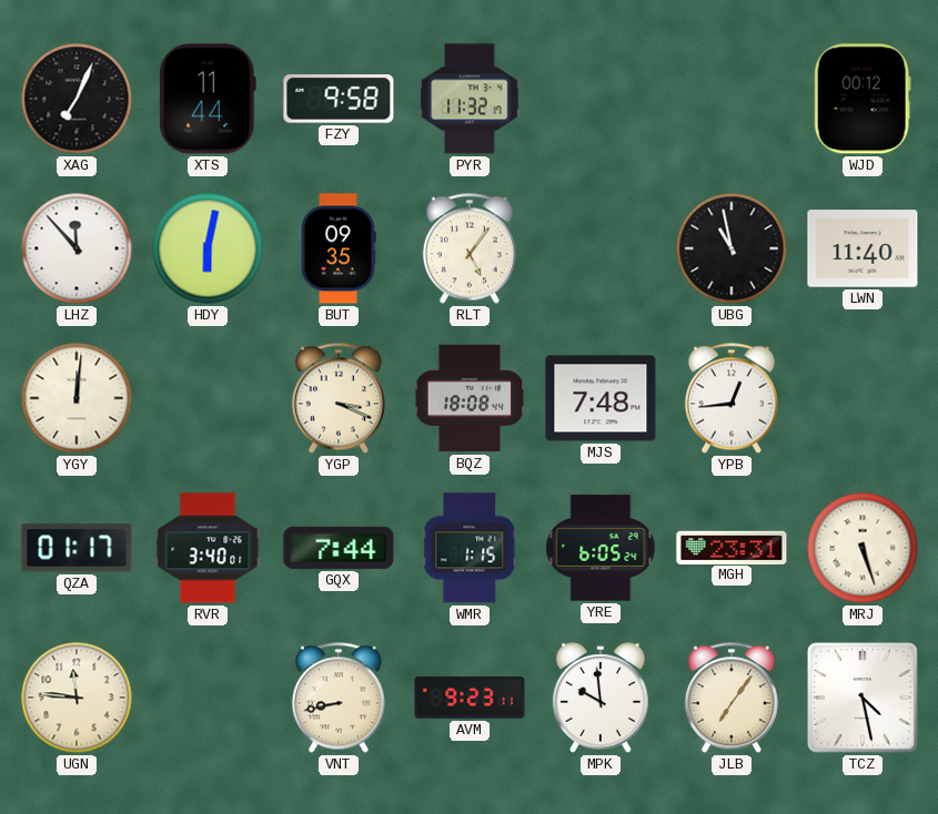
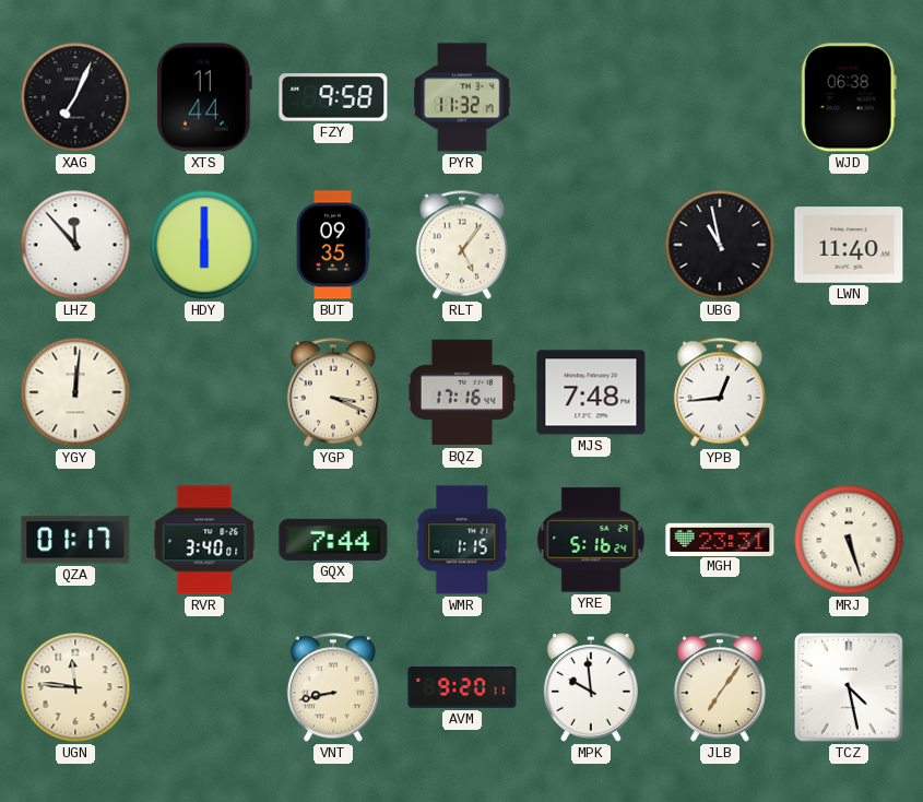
WJD: 00:12 -> 06:38 (849, 97)
HDY: 6:02 -> 6:00 (204, 245)
BQZ: 18:08 -> 17:16 (462, 392)
YRE: 6:05 -> 5:16 (591, 540)
AVM: 9:23 -> 9:20 (462, 688)
